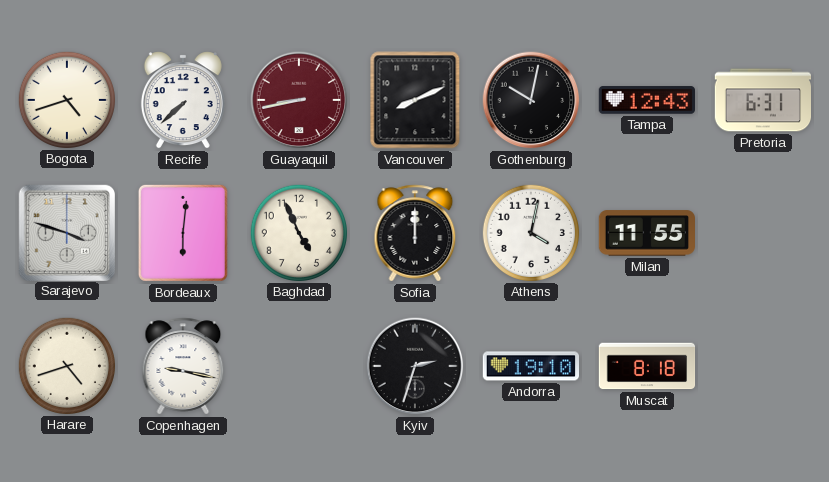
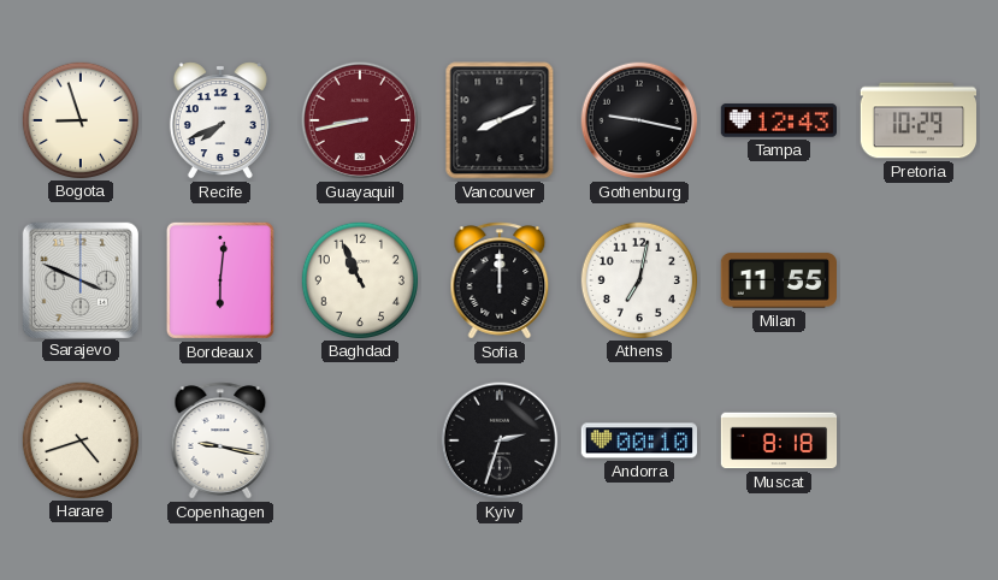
Bogota: 4:42 -> 8:57 (79, 119)
Recife: 7:38 -> 7:41 (220, 120)
Gothenburg: 10:02 -> 9:17 (639, 120)
Pretoria: 6:31 -> 10:29 (917, 120)
Sarajevo: 3:48 -> 3:49 (79, 279)
Baghdad: 4:56 -> 10:56 (359, 279)
Athens: 4:02 -> 7:02 (638, 279)
Andorra: 19:10 -> 00:10 (638, 440)
